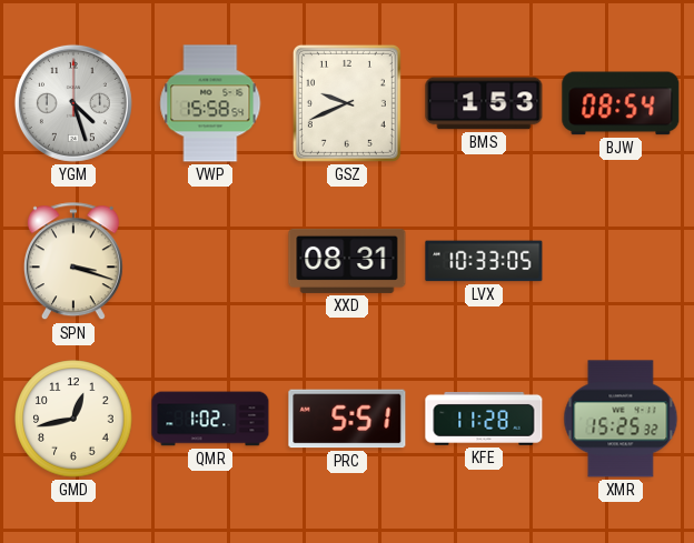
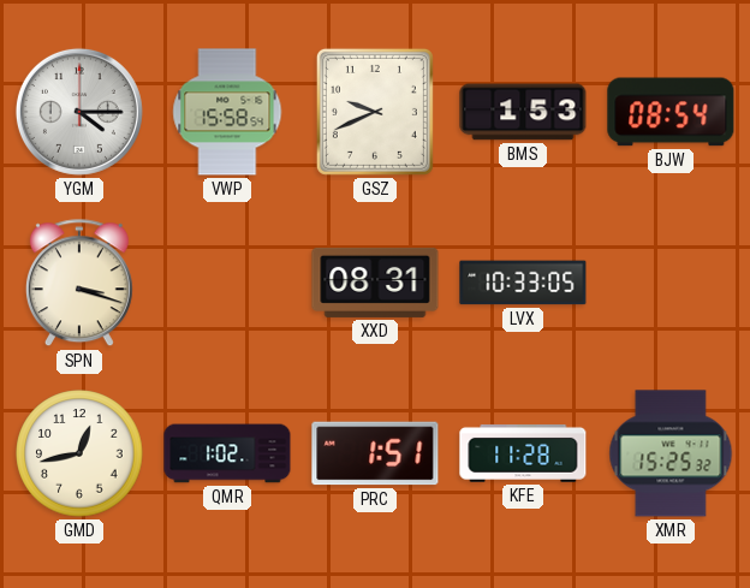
YGM: 4:27 -> 4:15 (79, 112)
PRC: 5:51 -> 1:51 (375, 453)
